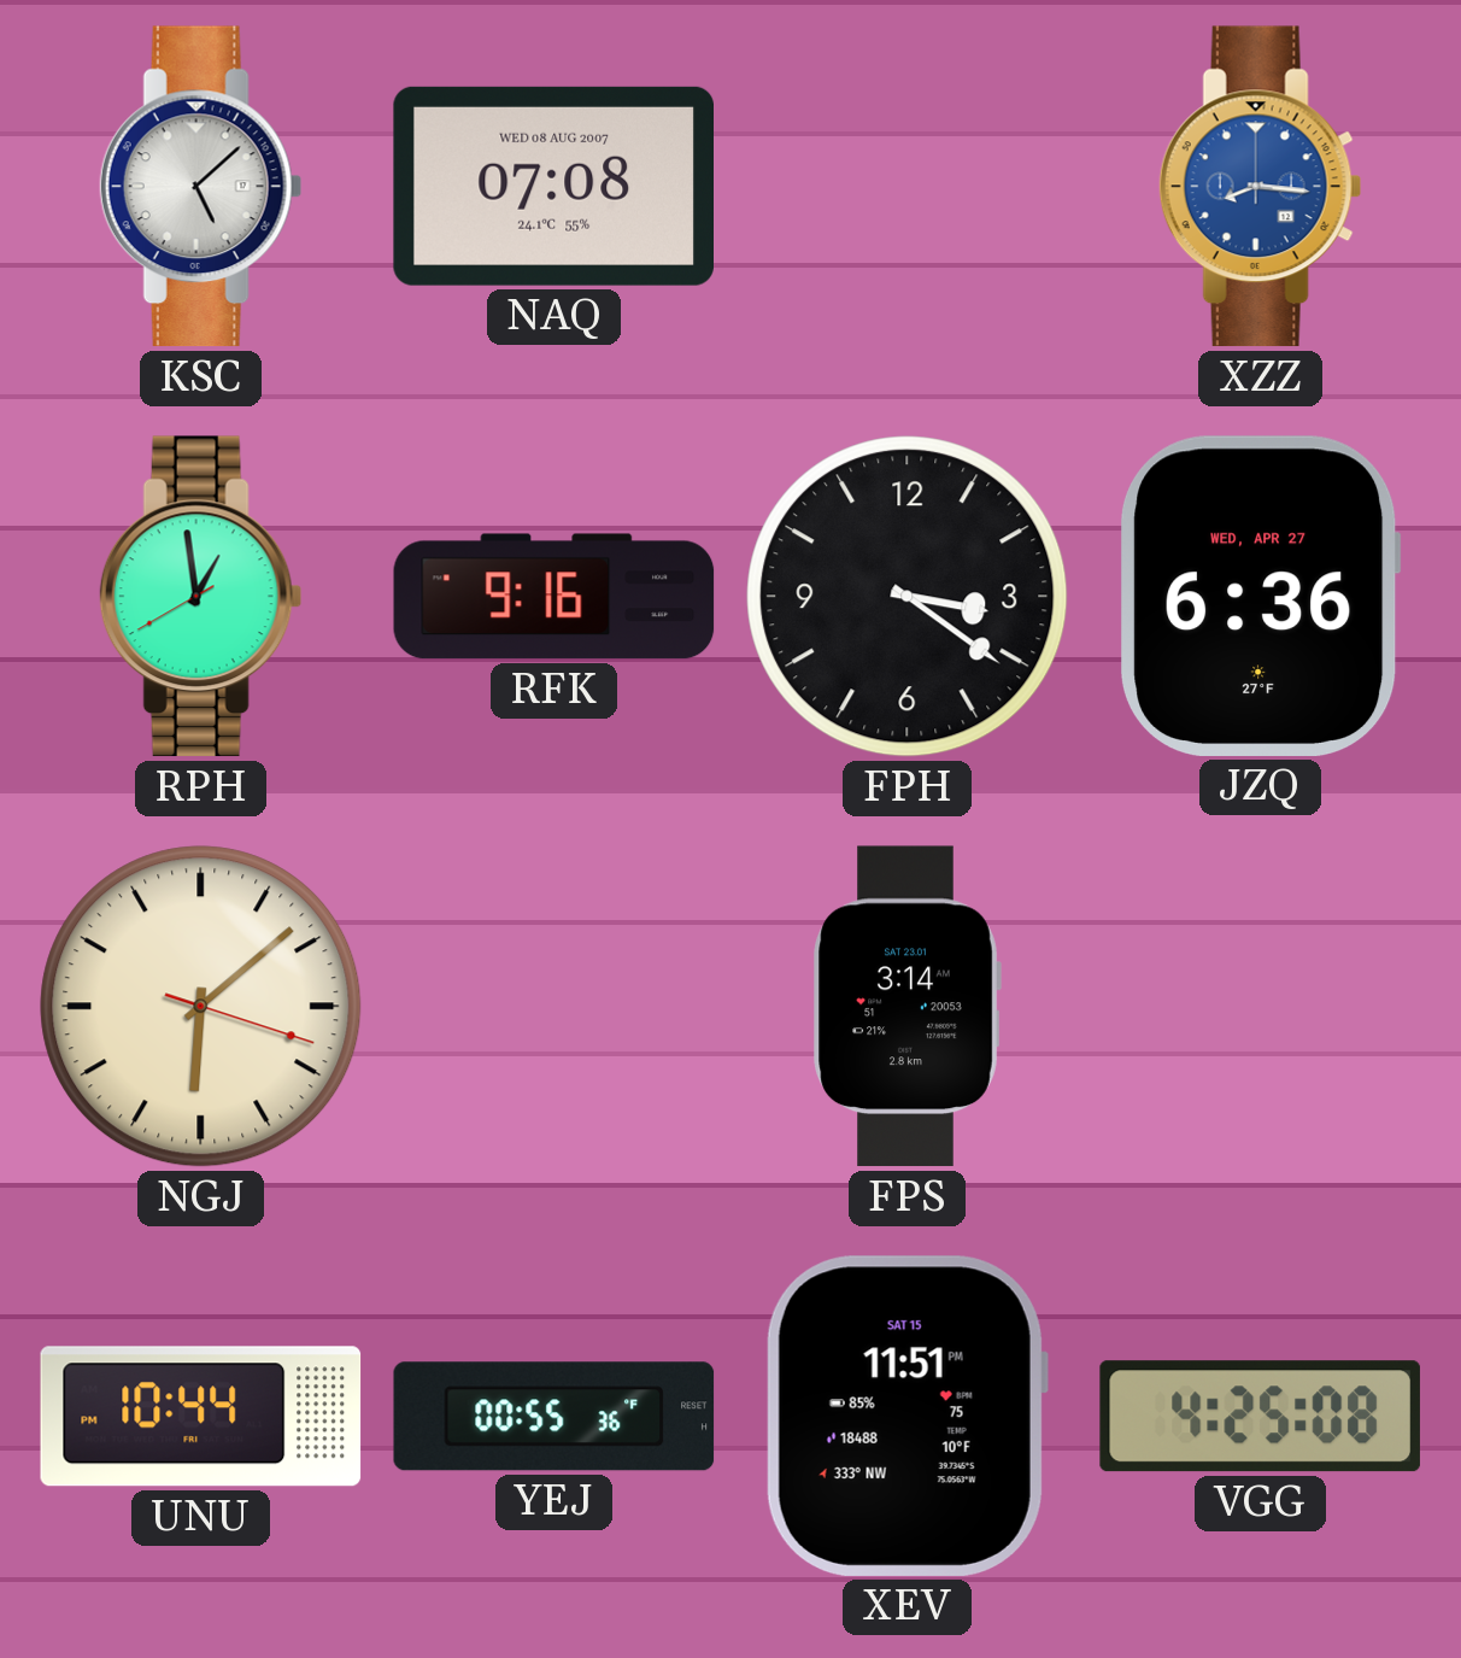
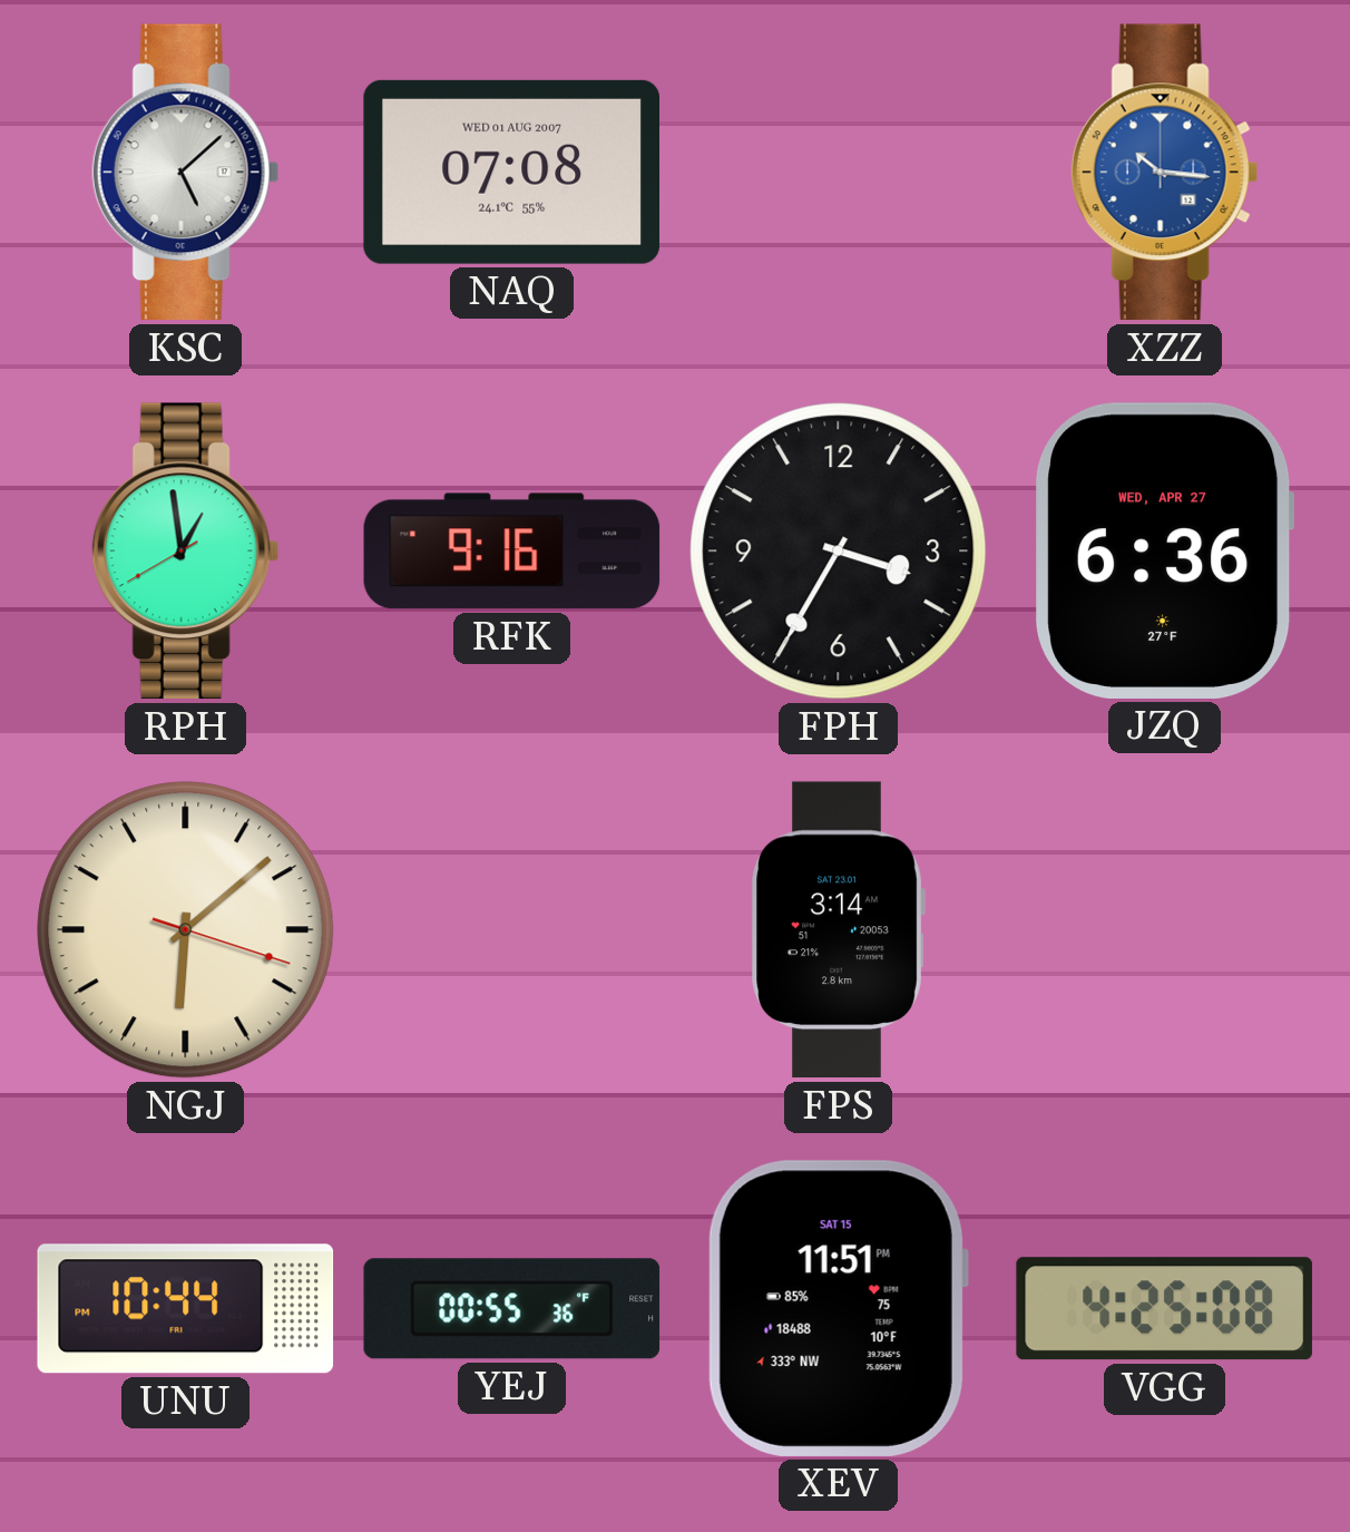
NAQ date: WED 08 AUG 2007 -> WED 01 AUG 2007 (511, 172)
XZZ: 8:16 -> 10:16 (1164, 173)
FPH: 3:21 -> 3:35 (839, 552)
